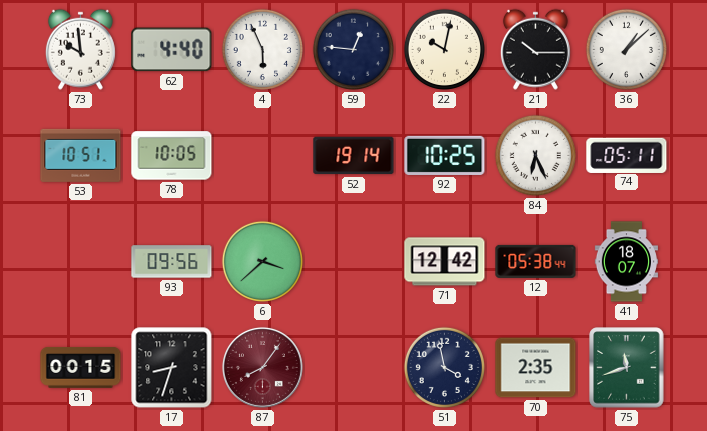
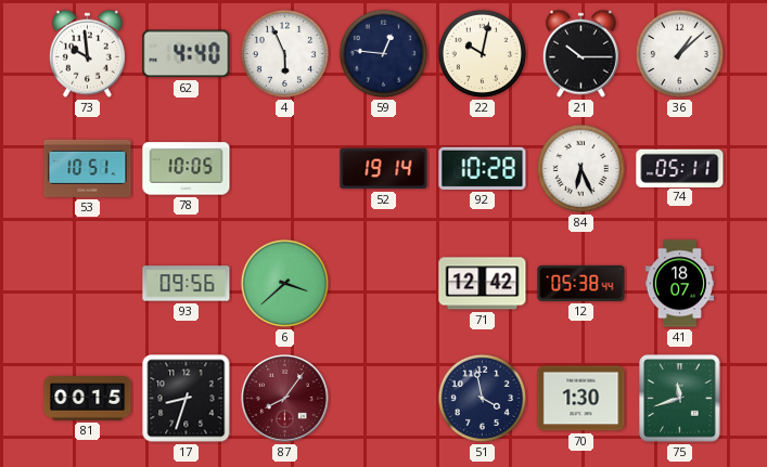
92: 10:25 -> 10:28 (483, 168)
70: 2:35 -> 1:30 (581, 399)
